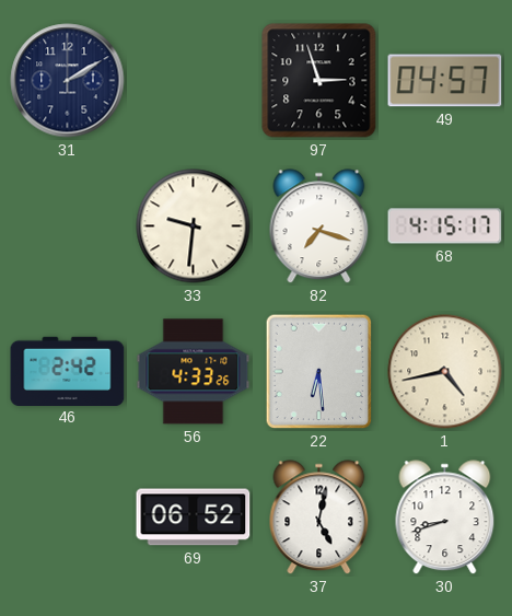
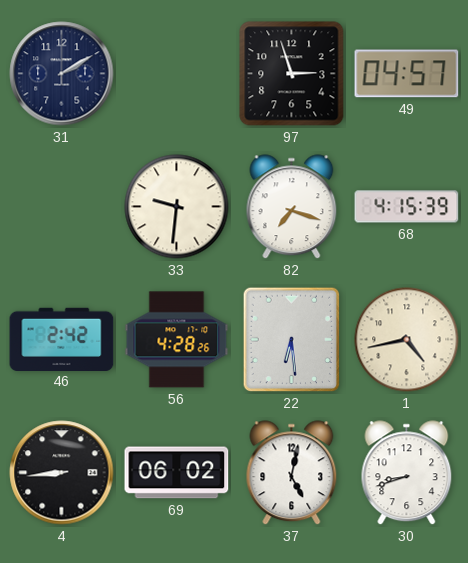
68: 4:15:17 -> 4:15:39 (407, 207)
56: 4:33 -> 4:28 (177, 340)
4: none -> 8:44 (62, 473)
69: 06:52 -> 06:02 (177, 473)
